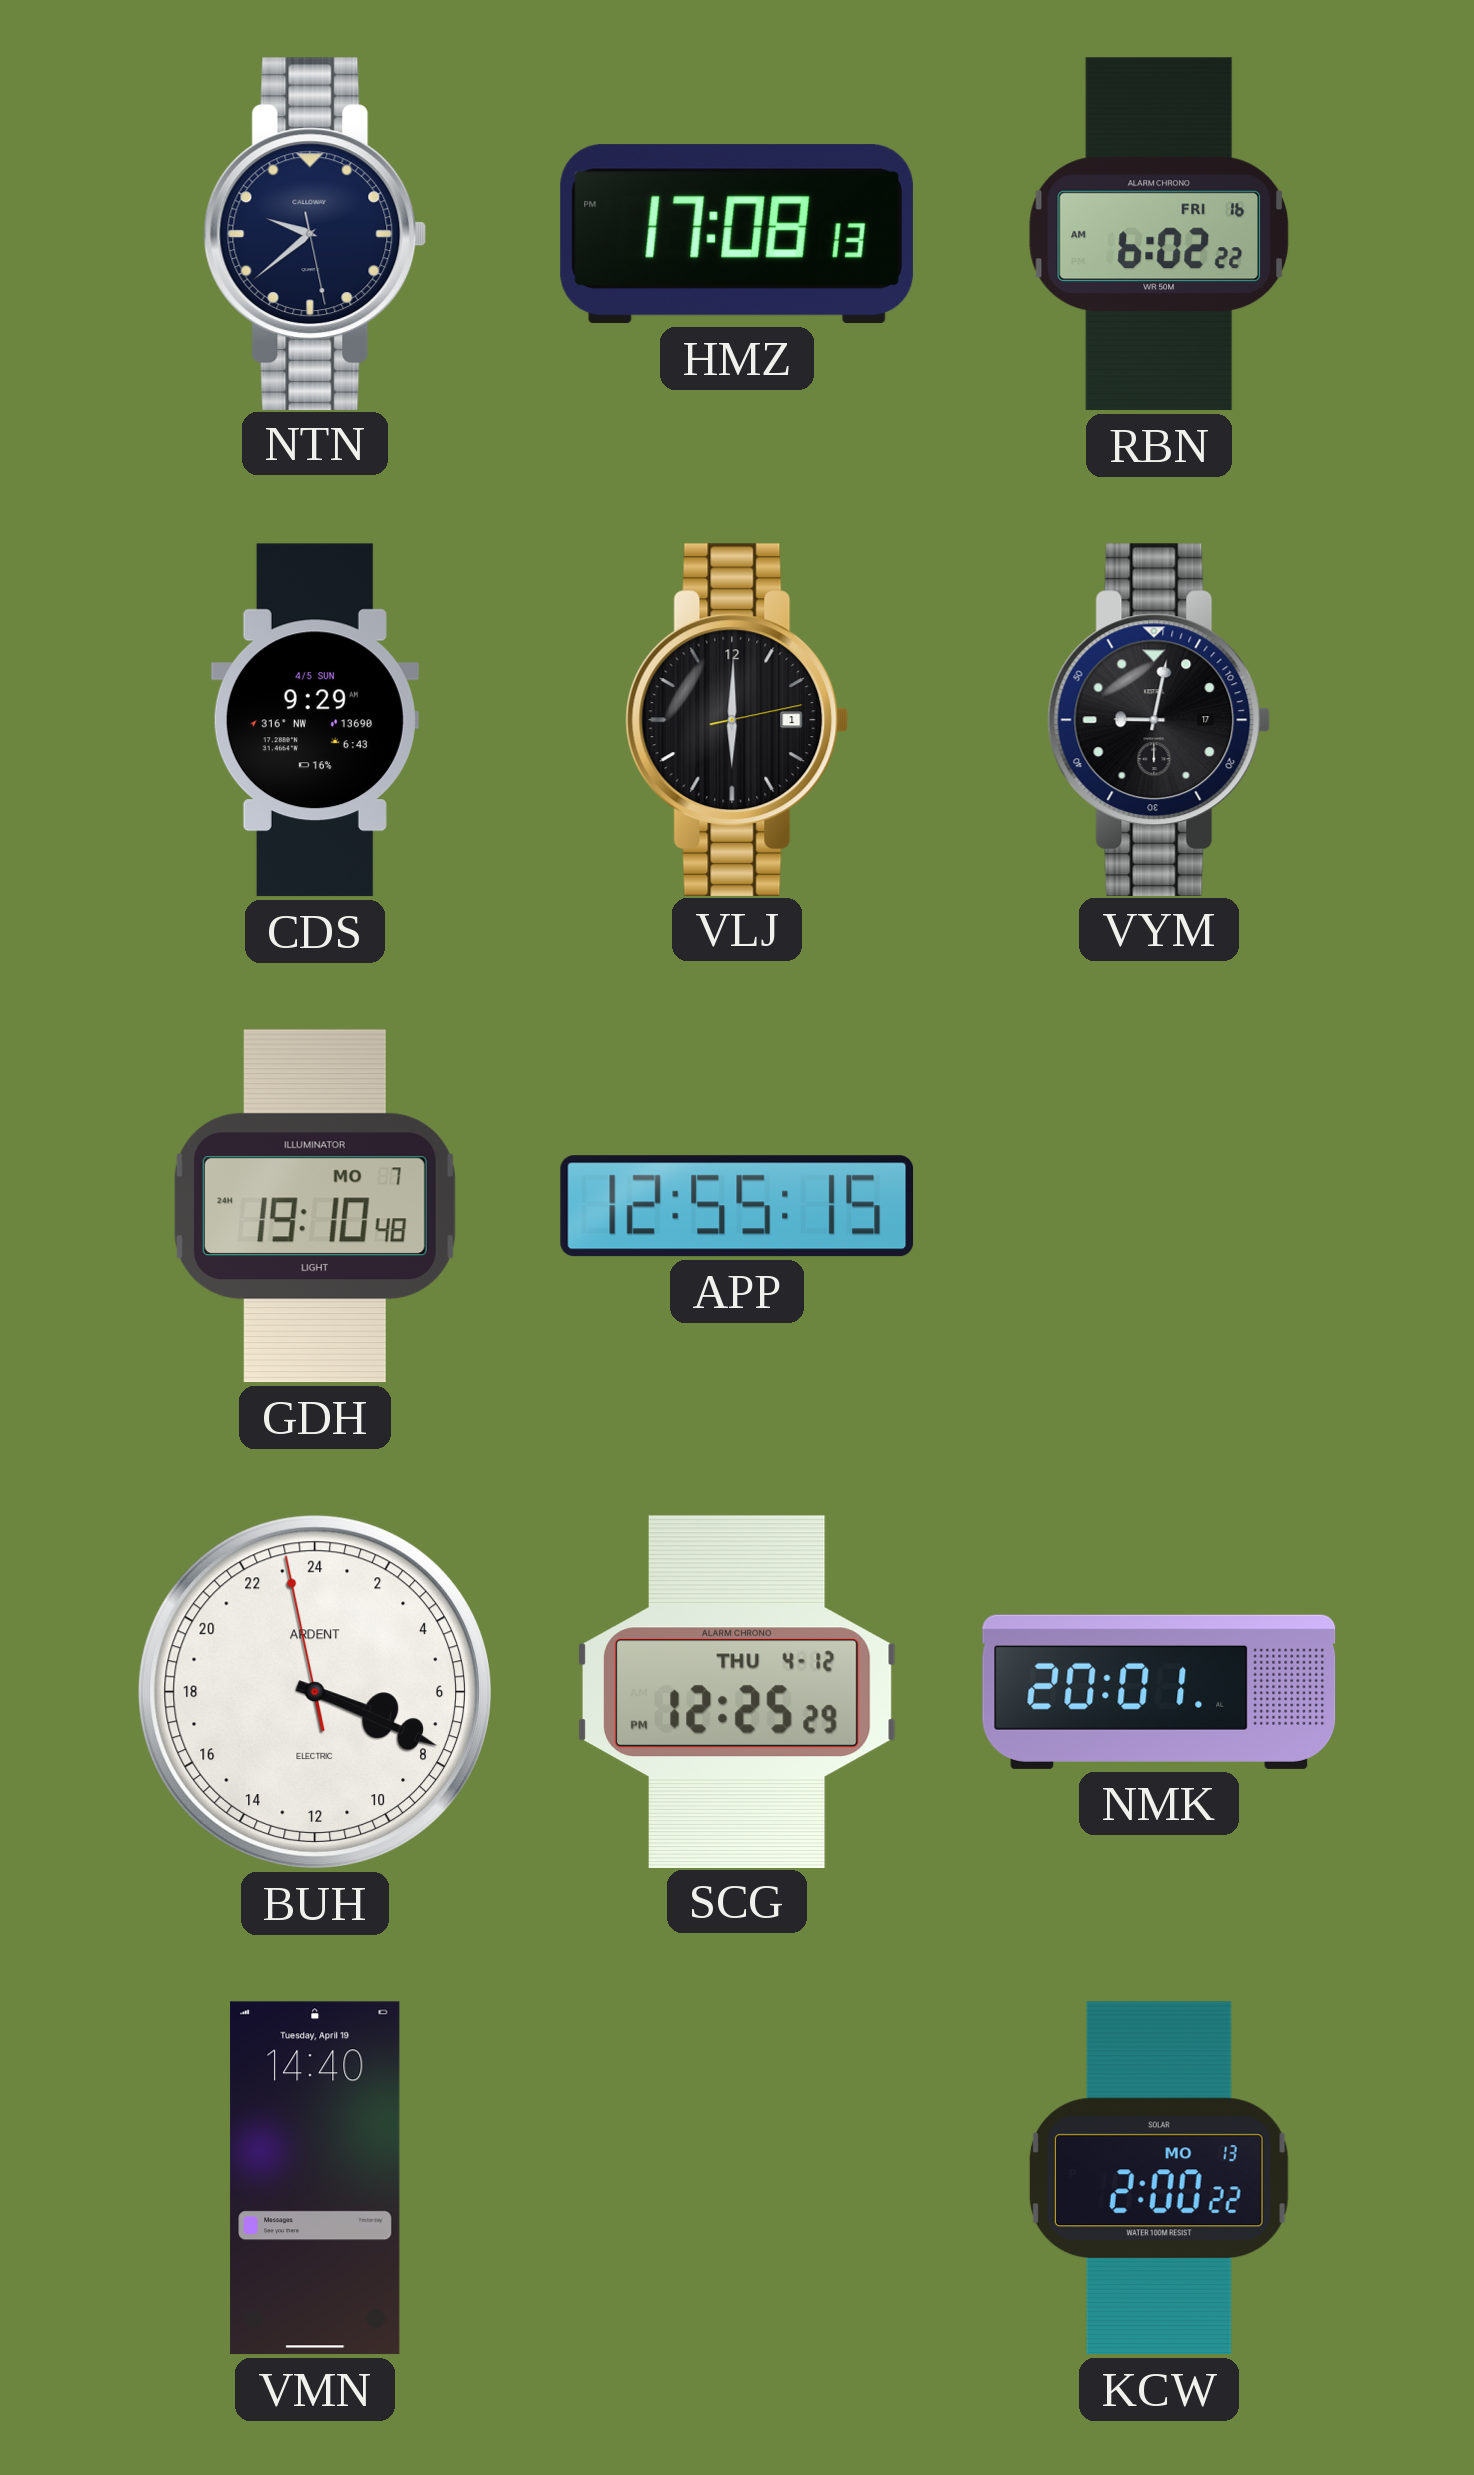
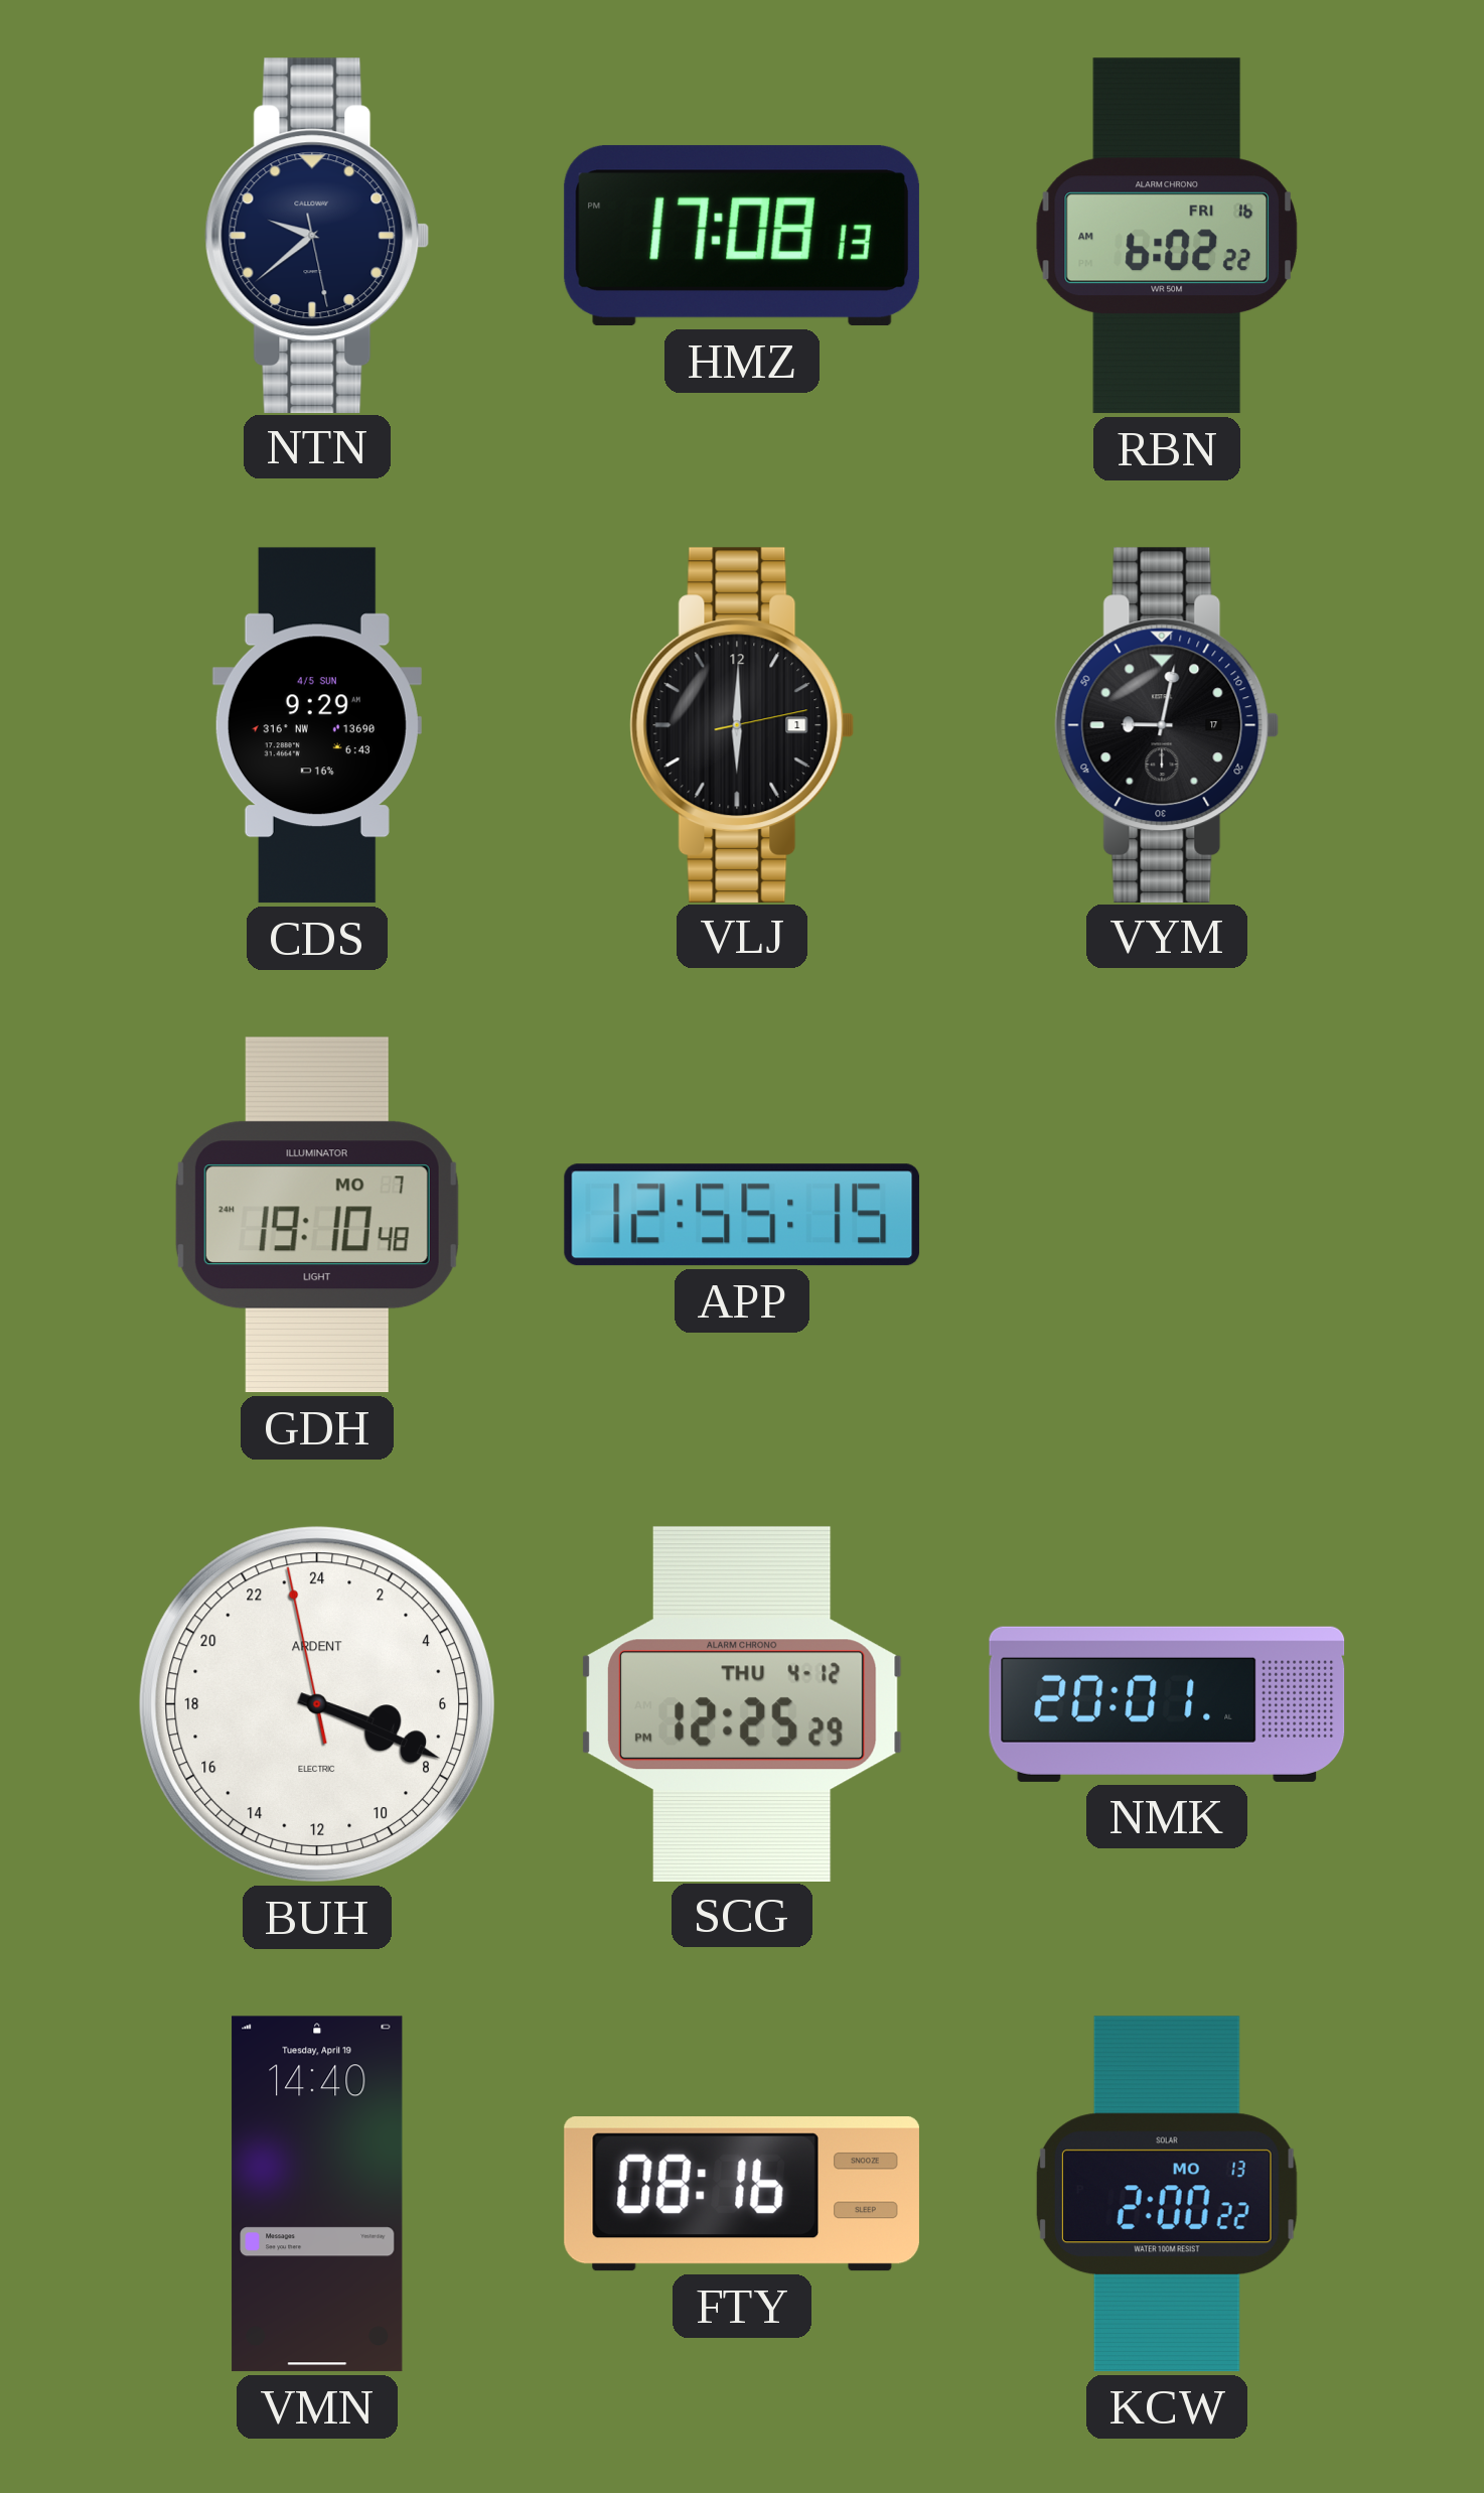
FTY: none -> 08:16 (742, 2194)
